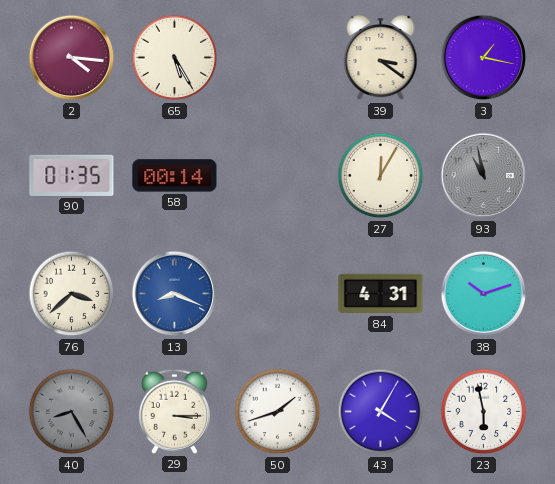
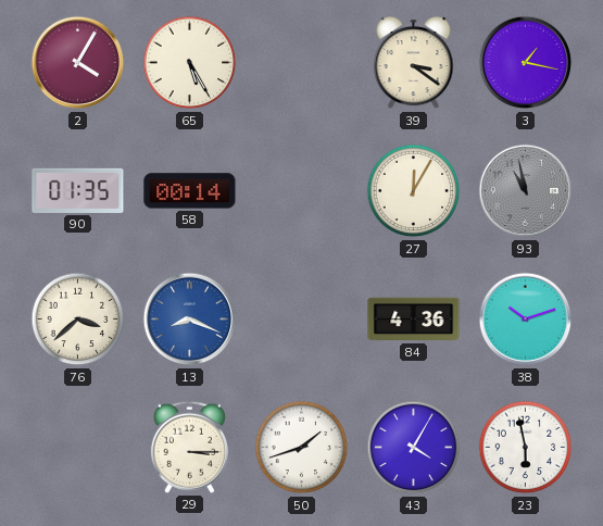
2: 4:16 -> 4:05 (78, 63)
84: 4:31 -> 4:36 (414, 320)
40: 8:25 -> none (72, 412)
